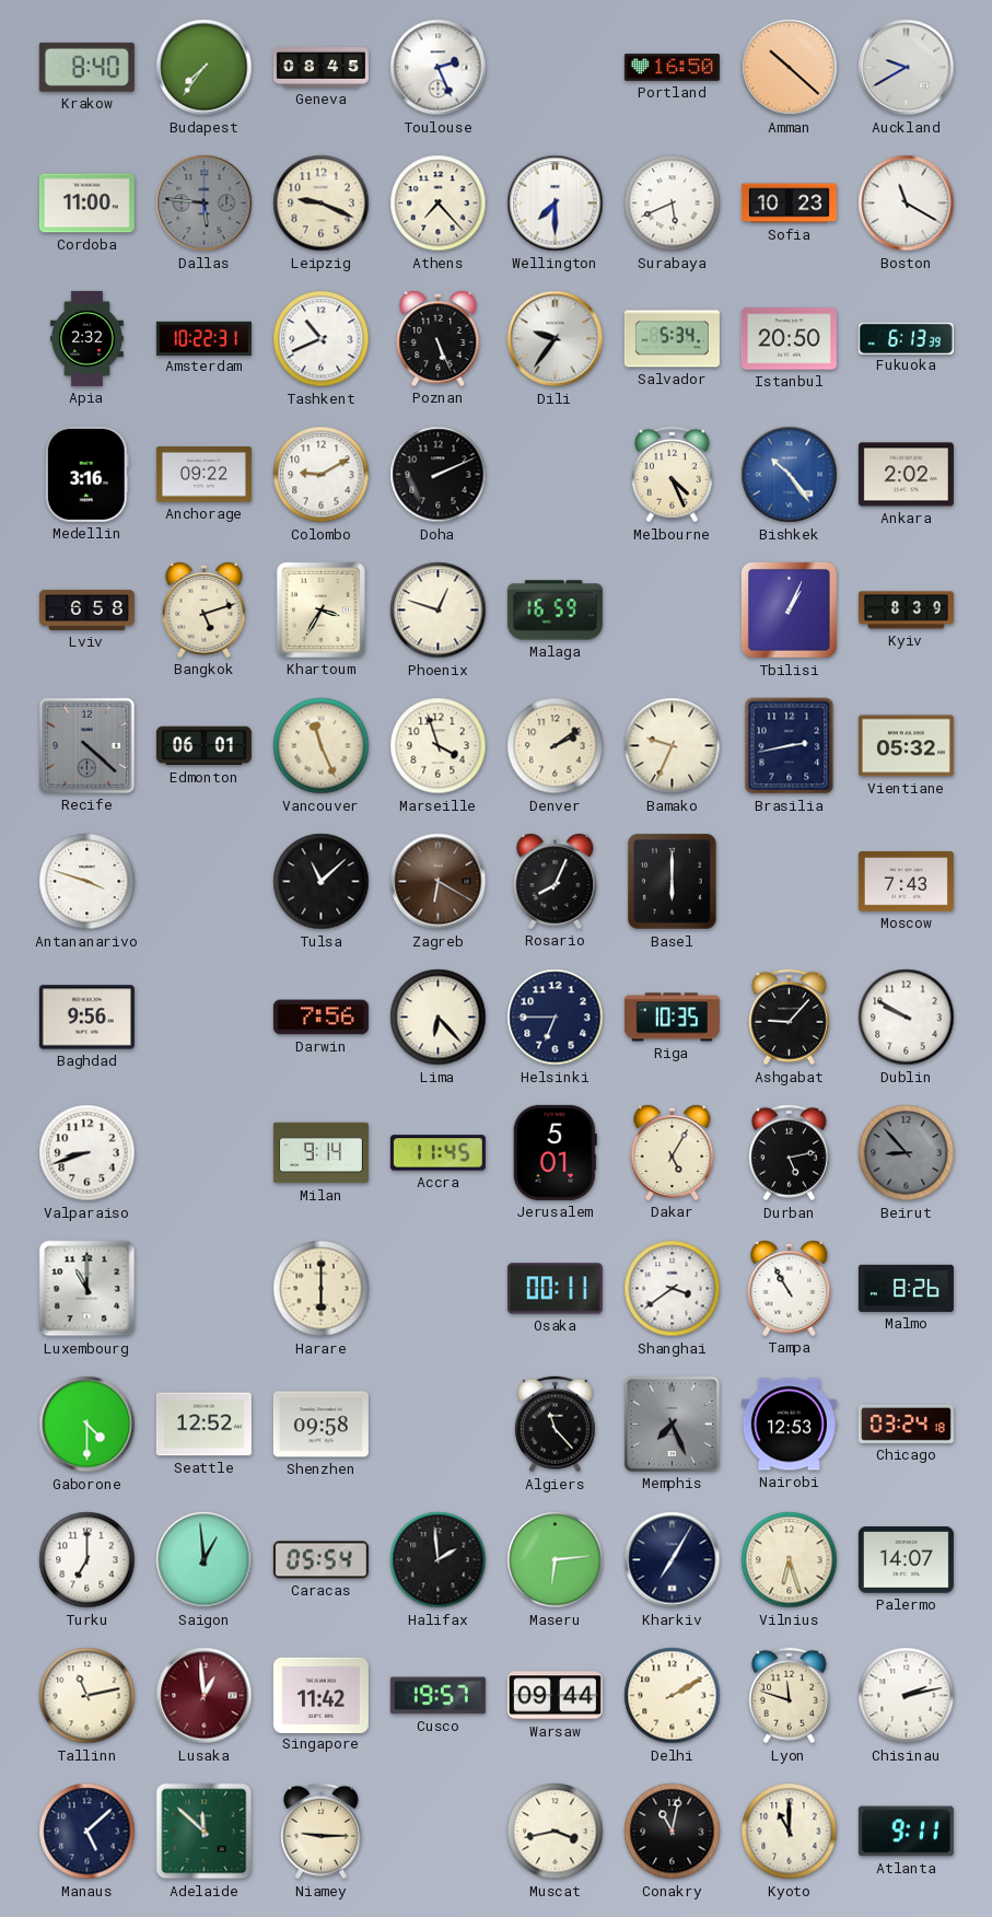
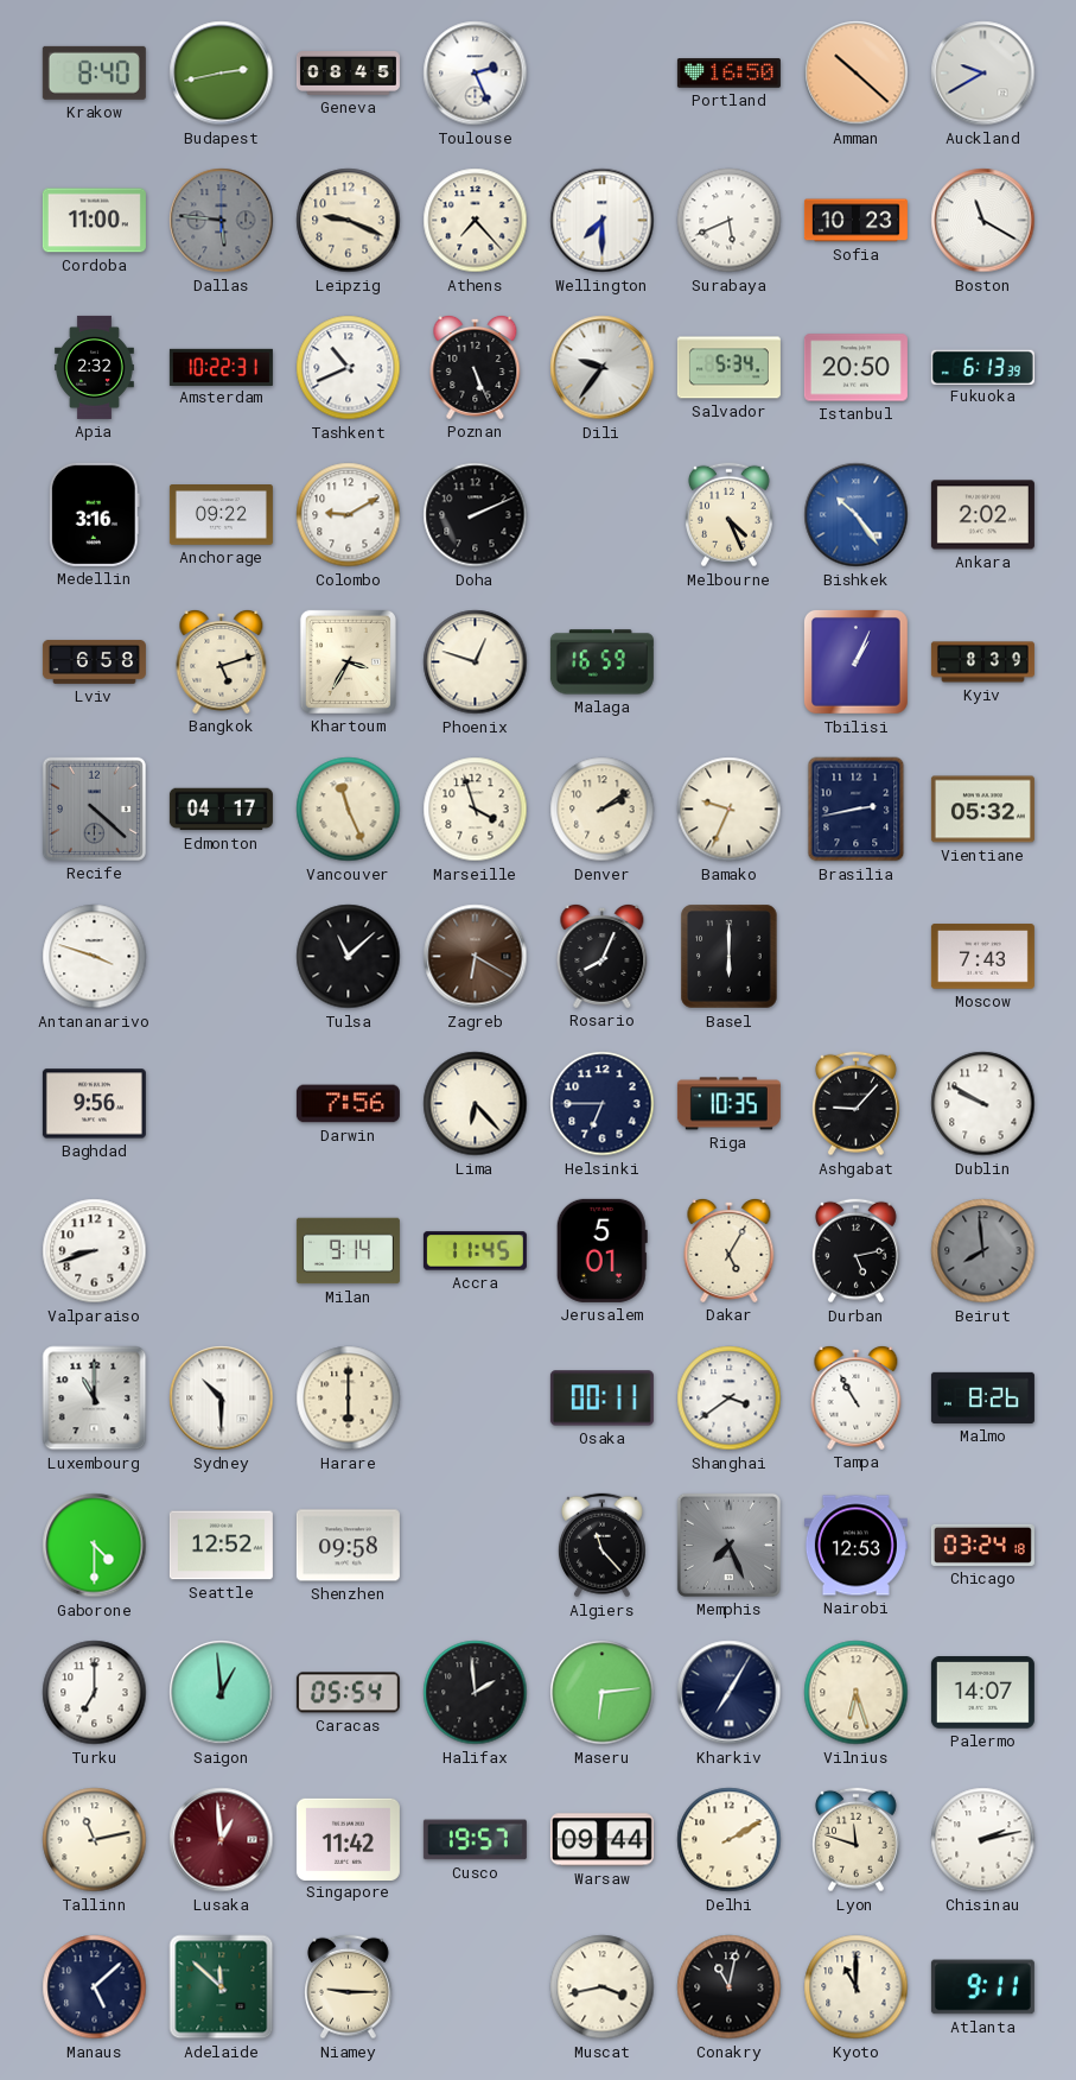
Budapest: 7:36 -> 2:43 (222, 74)
Edmonton: 06:01 -> 04:17 (221, 810)
Beirut: 8:53 -> 7:59 (983, 1251)
Sydney: none -> 10:30 (222, 1399)
